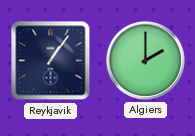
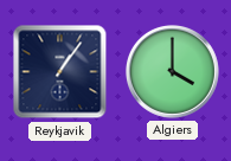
Algiers: 2:00 -> 4:00 (172, 71)
